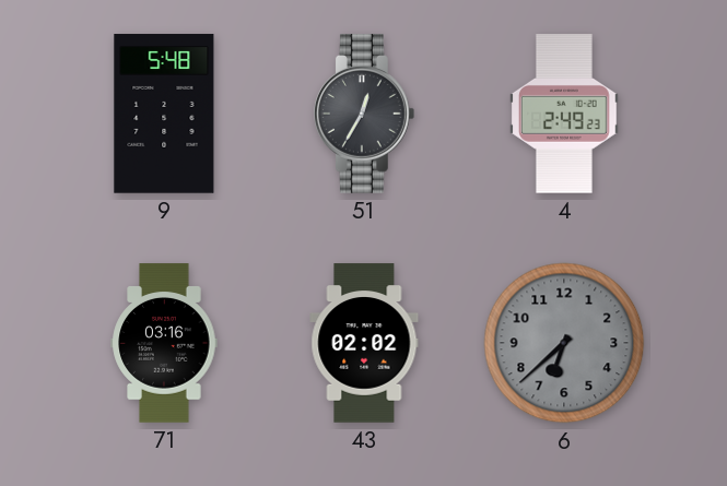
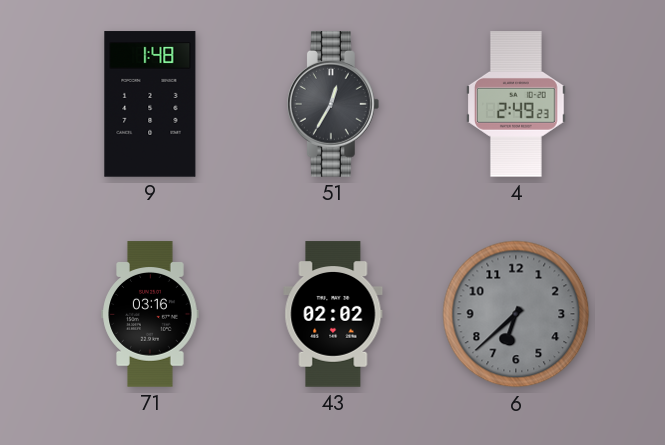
9: 5:48 -> 1:48 (150, 104)
